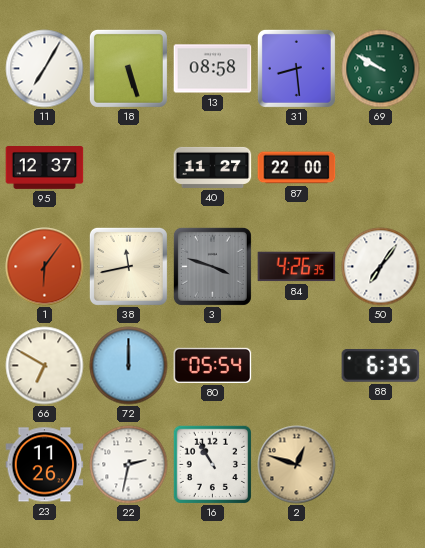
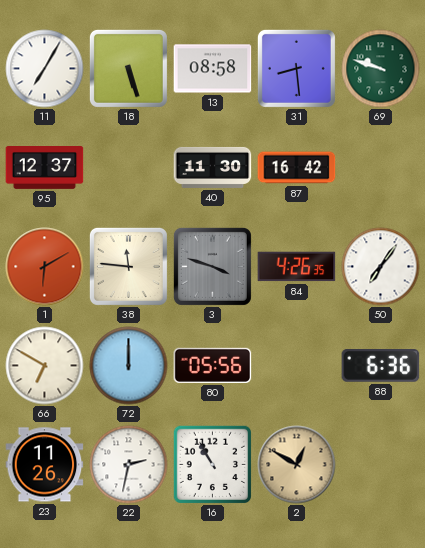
69: 9:50 -> 9:48 (381, 69)
40: 11:27 -> 11:30 (213, 167)
87: 22:00 -> 16:42 (297, 168)
1: 6:06 -> 6:10 (45, 267)
38: 11:43 -> 11:46 (128, 266)
80: 05:54 -> 05:56 (213, 365)
88: 6:35 -> 6:36 (381, 366)
2: 12:48 -> 12:50 (297, 465)
